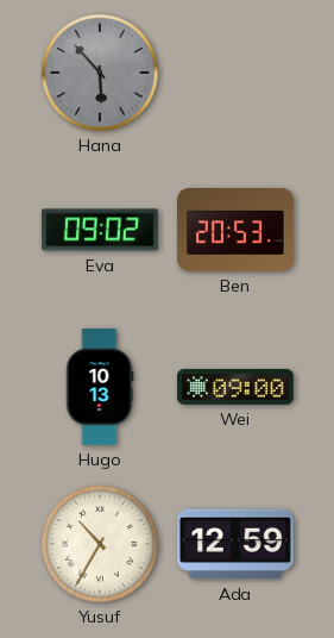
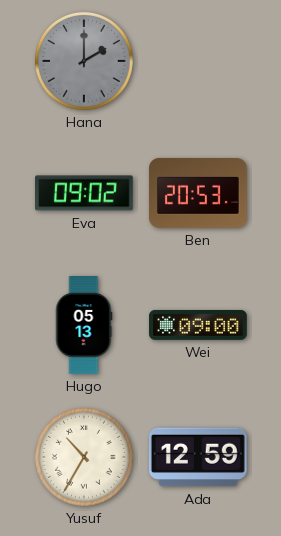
Hana: 5:53 -> 2:00 (84, 61)
Hugo: 10:13 -> 05:13 (84, 325)
